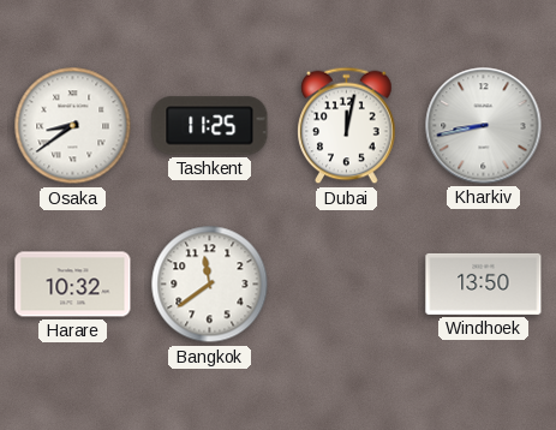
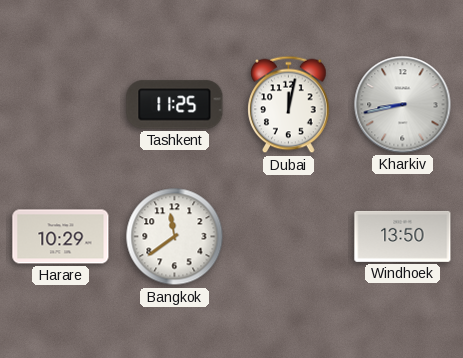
Osaka: 8:39 -> none (73, 126)
Harare: 10:32 -> 10:29 (61, 237)
